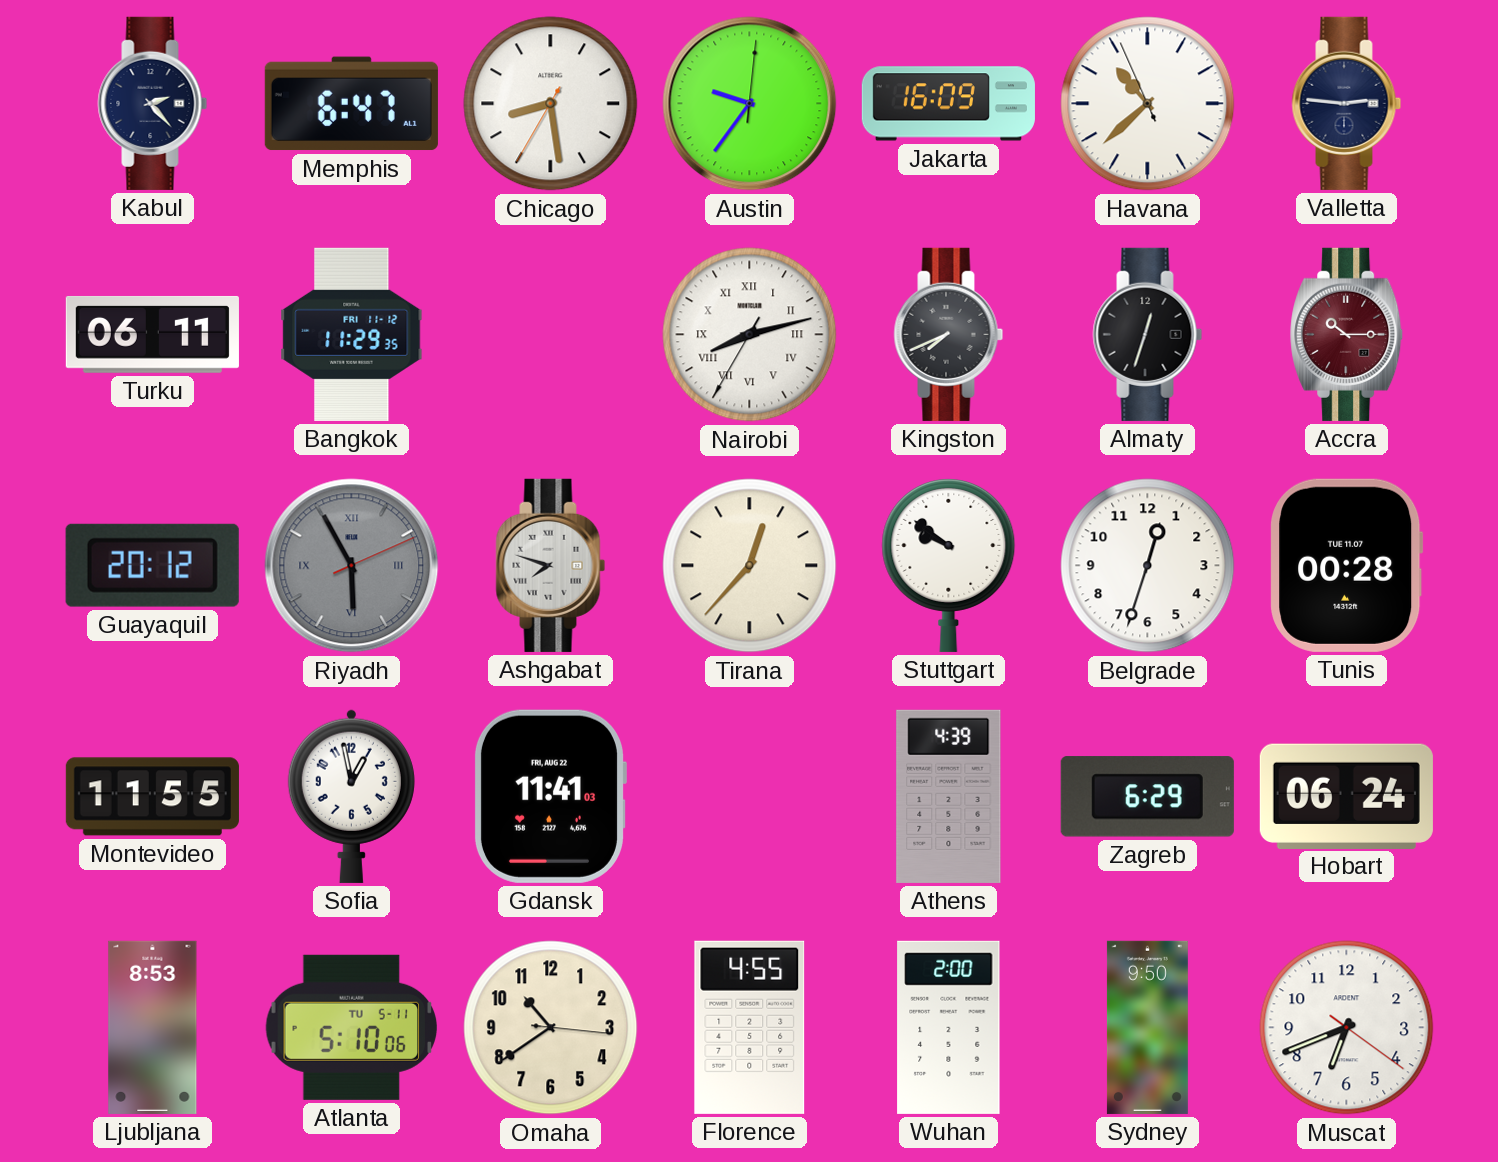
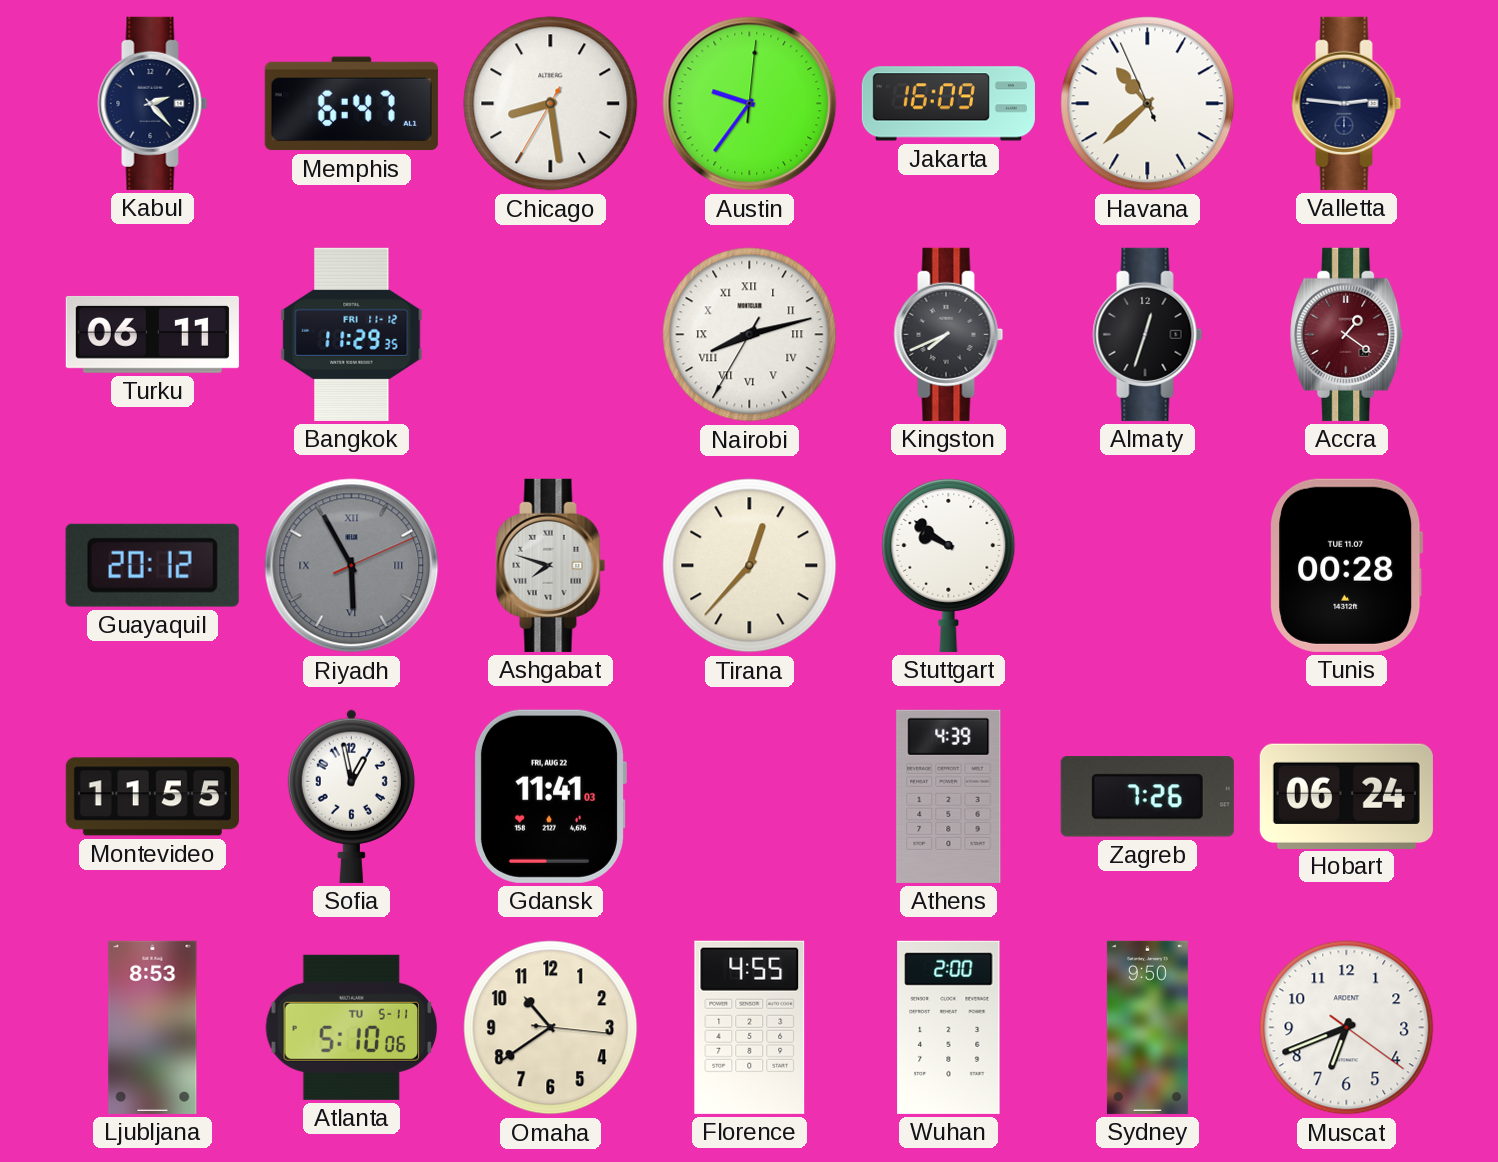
Accra: 10:15 -> 1:21 (1347, 334)
Belgrade: 12:33 -> none (1148, 566)
Zagreb: 6:29 -> 7:26 (1147, 797)
